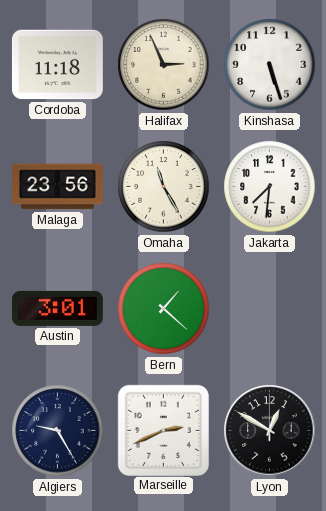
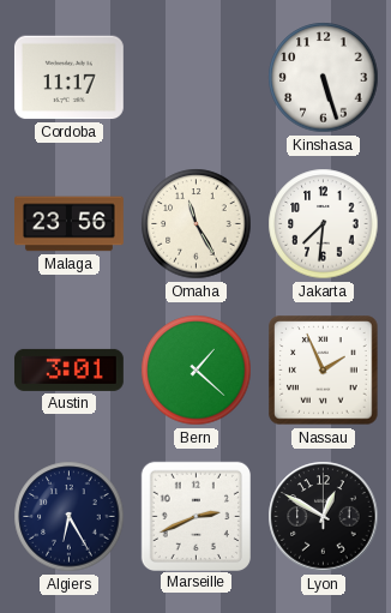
Cordoba: 11:18 -> 11:17 (68, 78)
Halifax: 2:56 -> none (164, 65)
Nassau: none -> 1:56 (324, 371)
Algiers: 9:25 -> 6:25 (70, 517)
